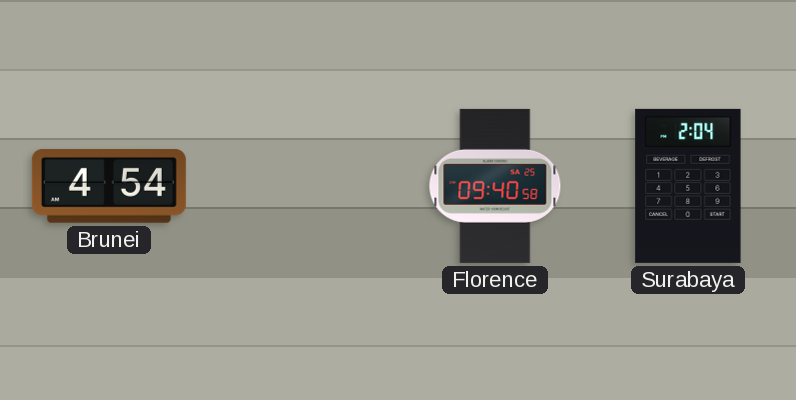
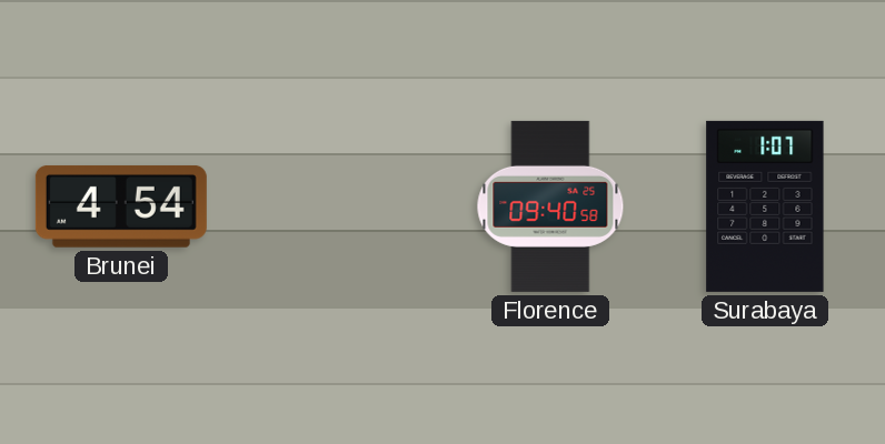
Surabaya: 2:04 -> 1:07 (765, 206)
